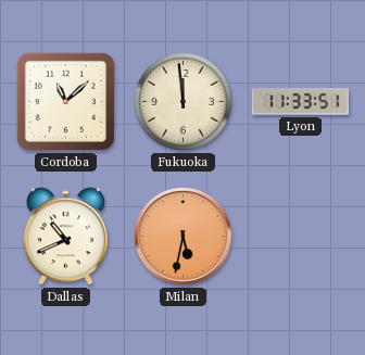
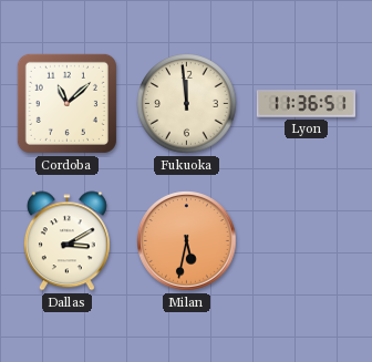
Lyon: 11:33 -> 11:36 (307, 104)
Dallas: 10:41 -> 3:10 (66, 241)
